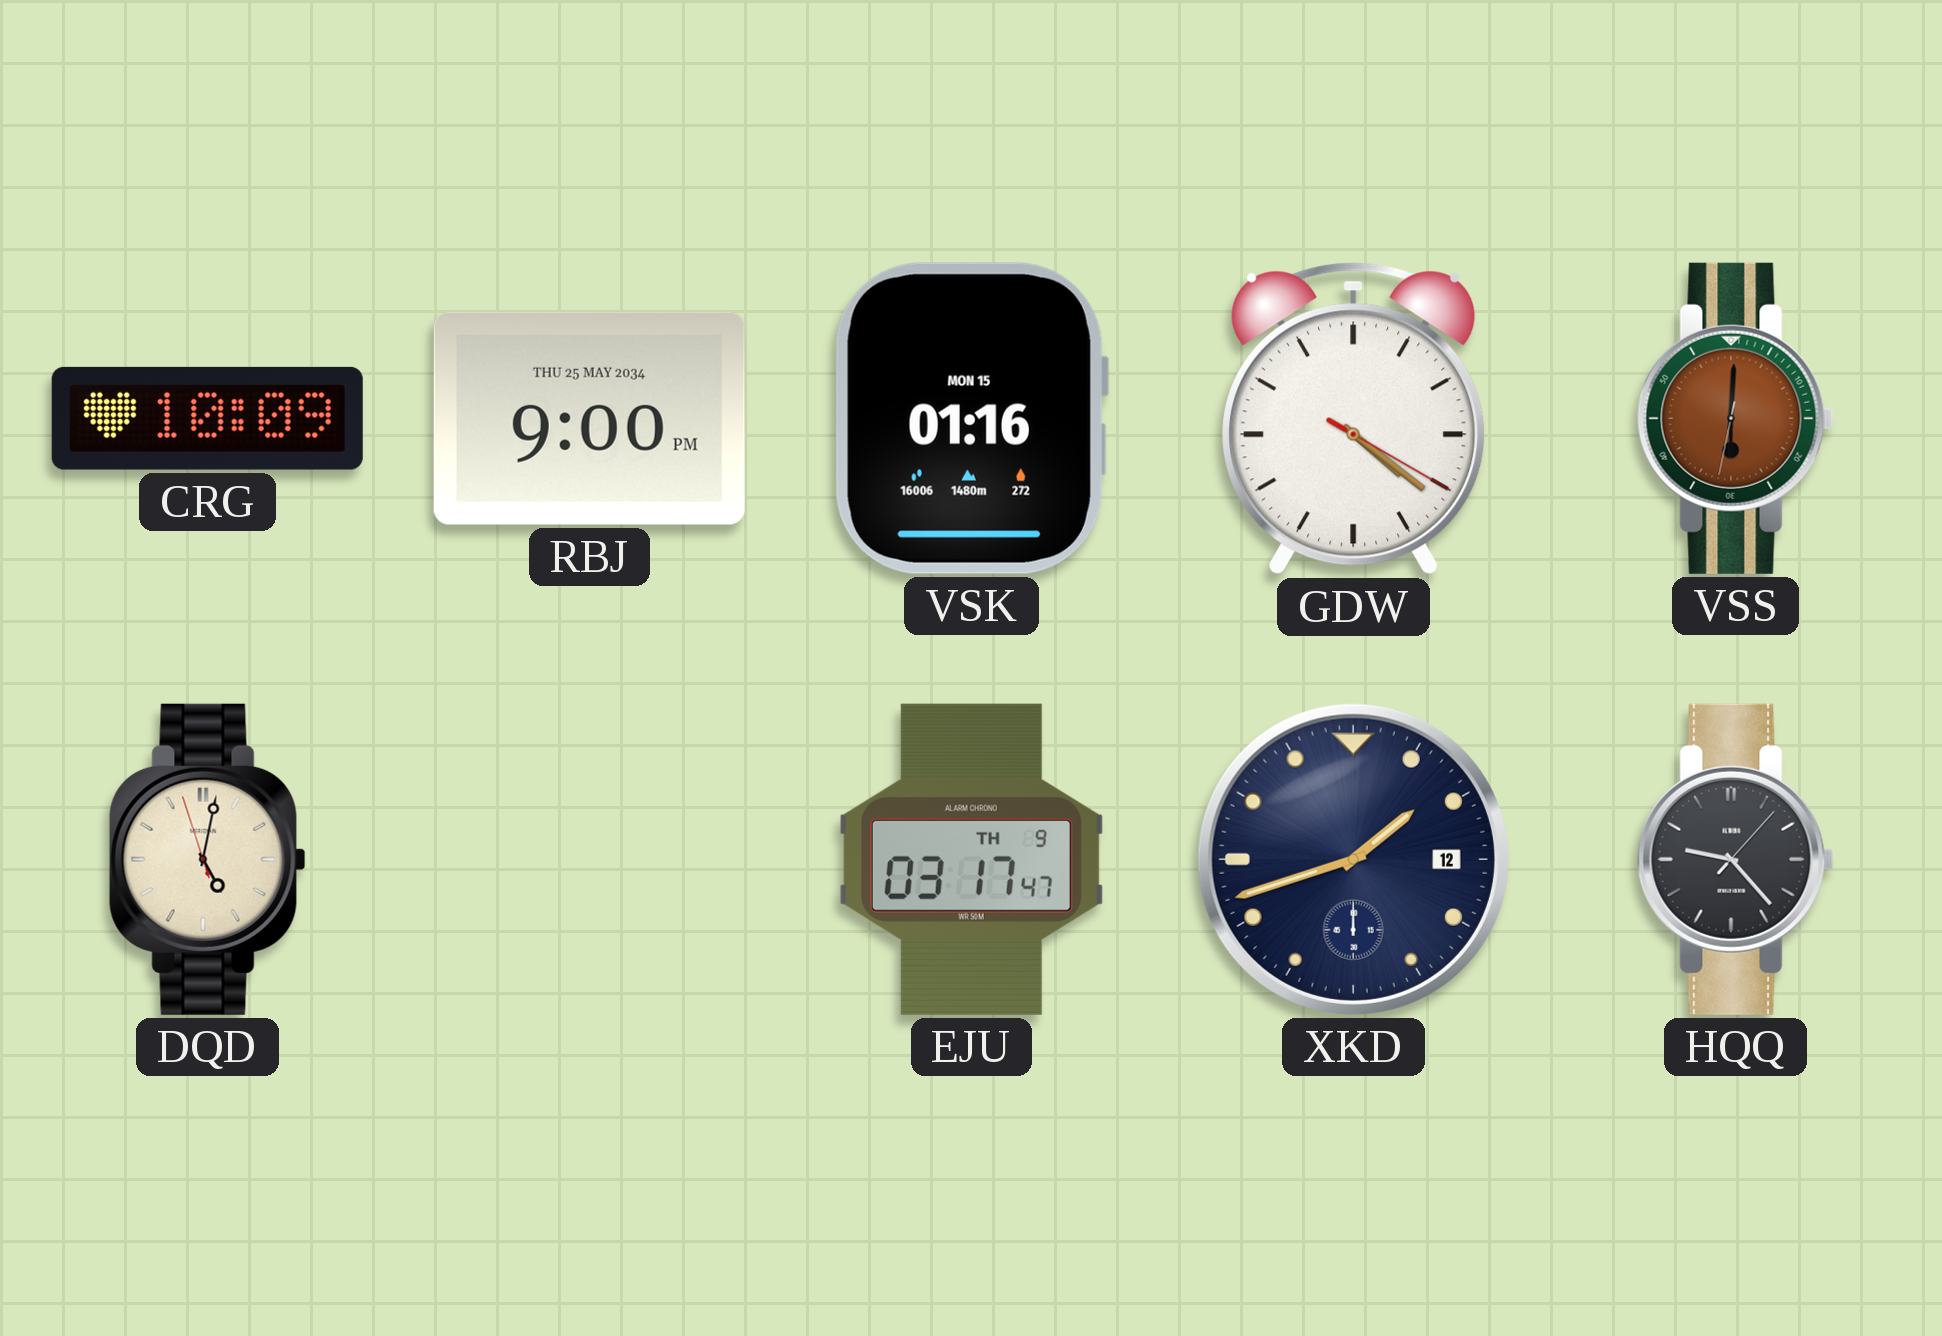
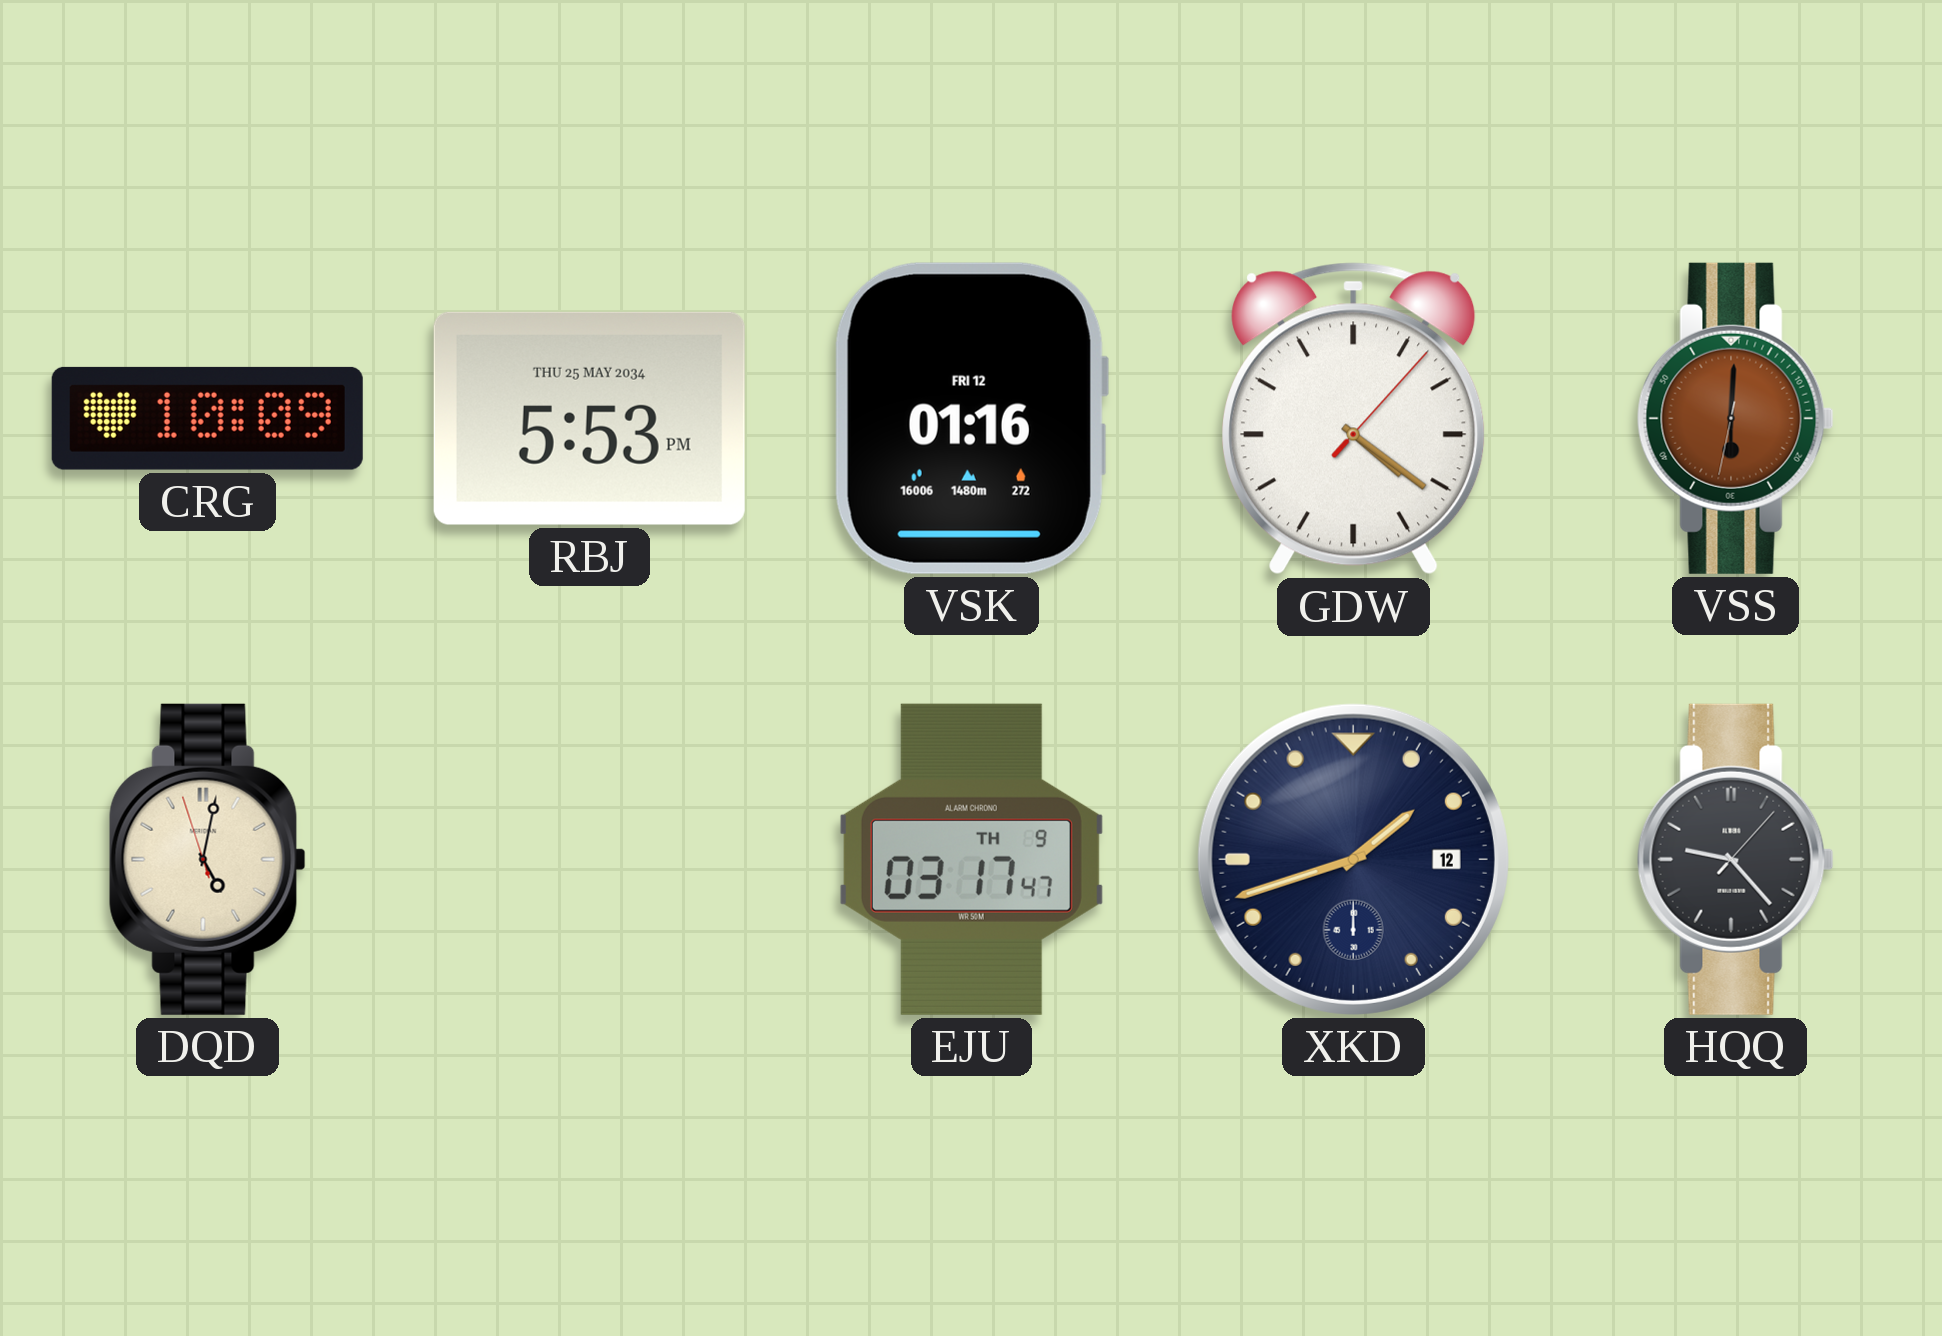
RBJ: 9:00 -> 5:53 (589, 418)
VSK date: MON 15 -> FRI 12 (971, 418)
GDW: 4:21:20 -> 4:21:07 (1354, 419)
